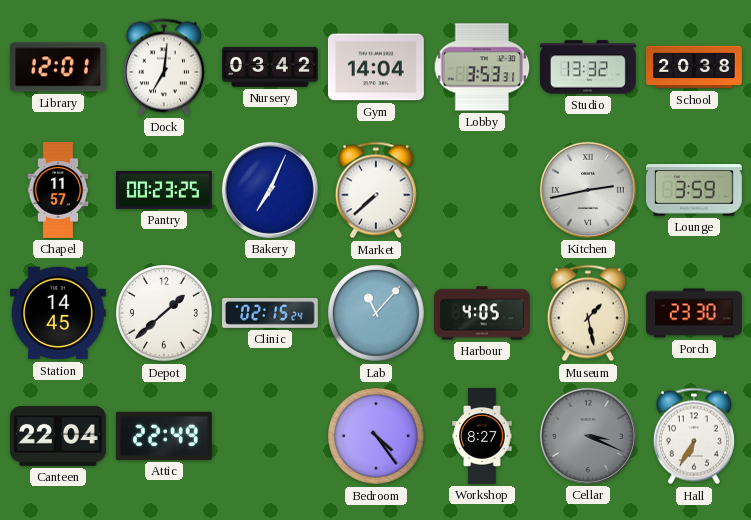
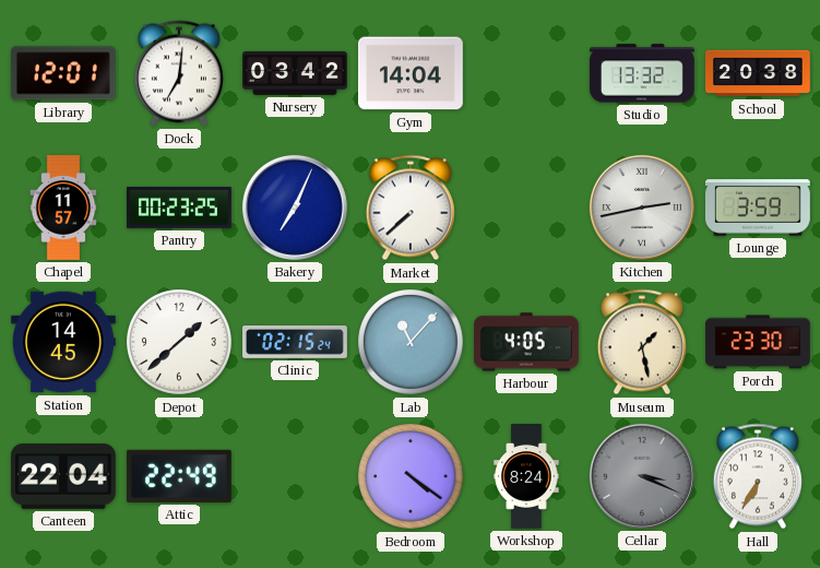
Lobby: 3:53 -> none (482, 67)
Bedroom: 4:24 -> 4:21 (412, 477)
Workshop: 8:27 -> 8:24 (526, 477)
